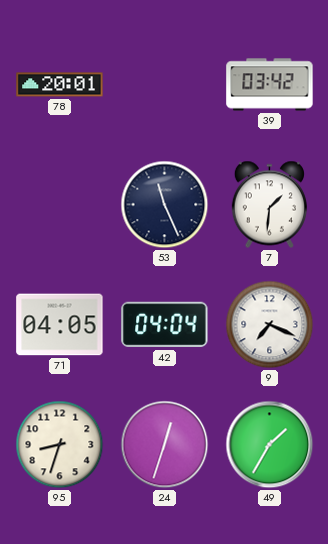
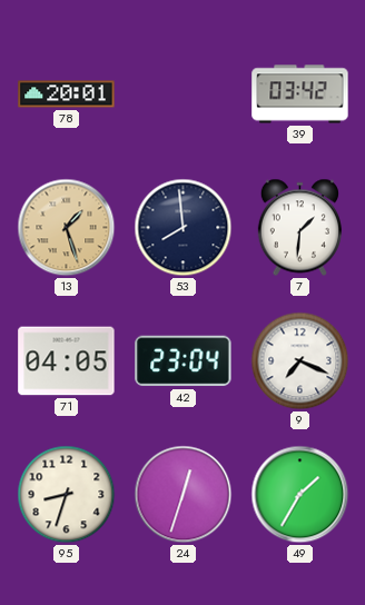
13: none -> 1:27 (67, 228)
53: 11:26 -> 7:59 (184, 228)
42: 04:04 -> 23:04 (184, 361)
